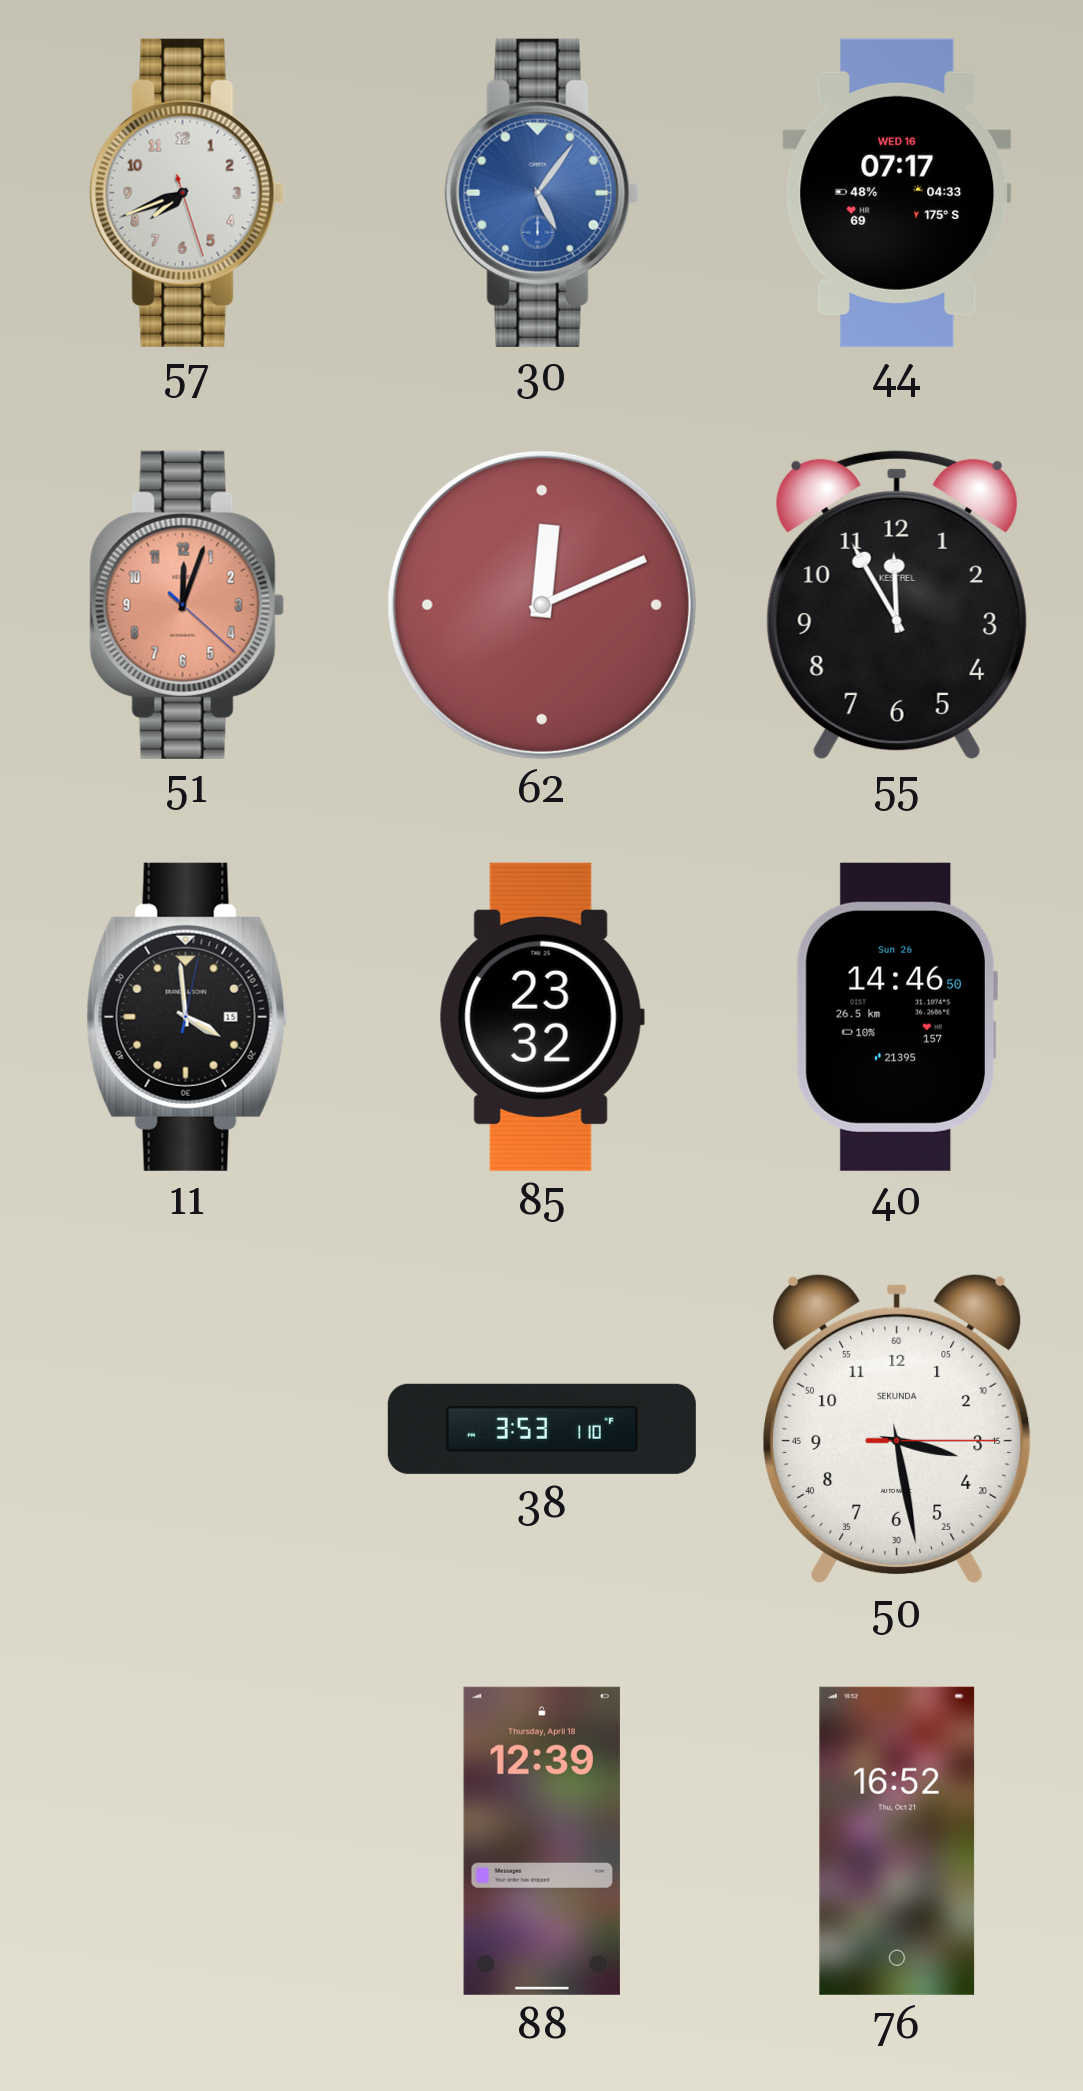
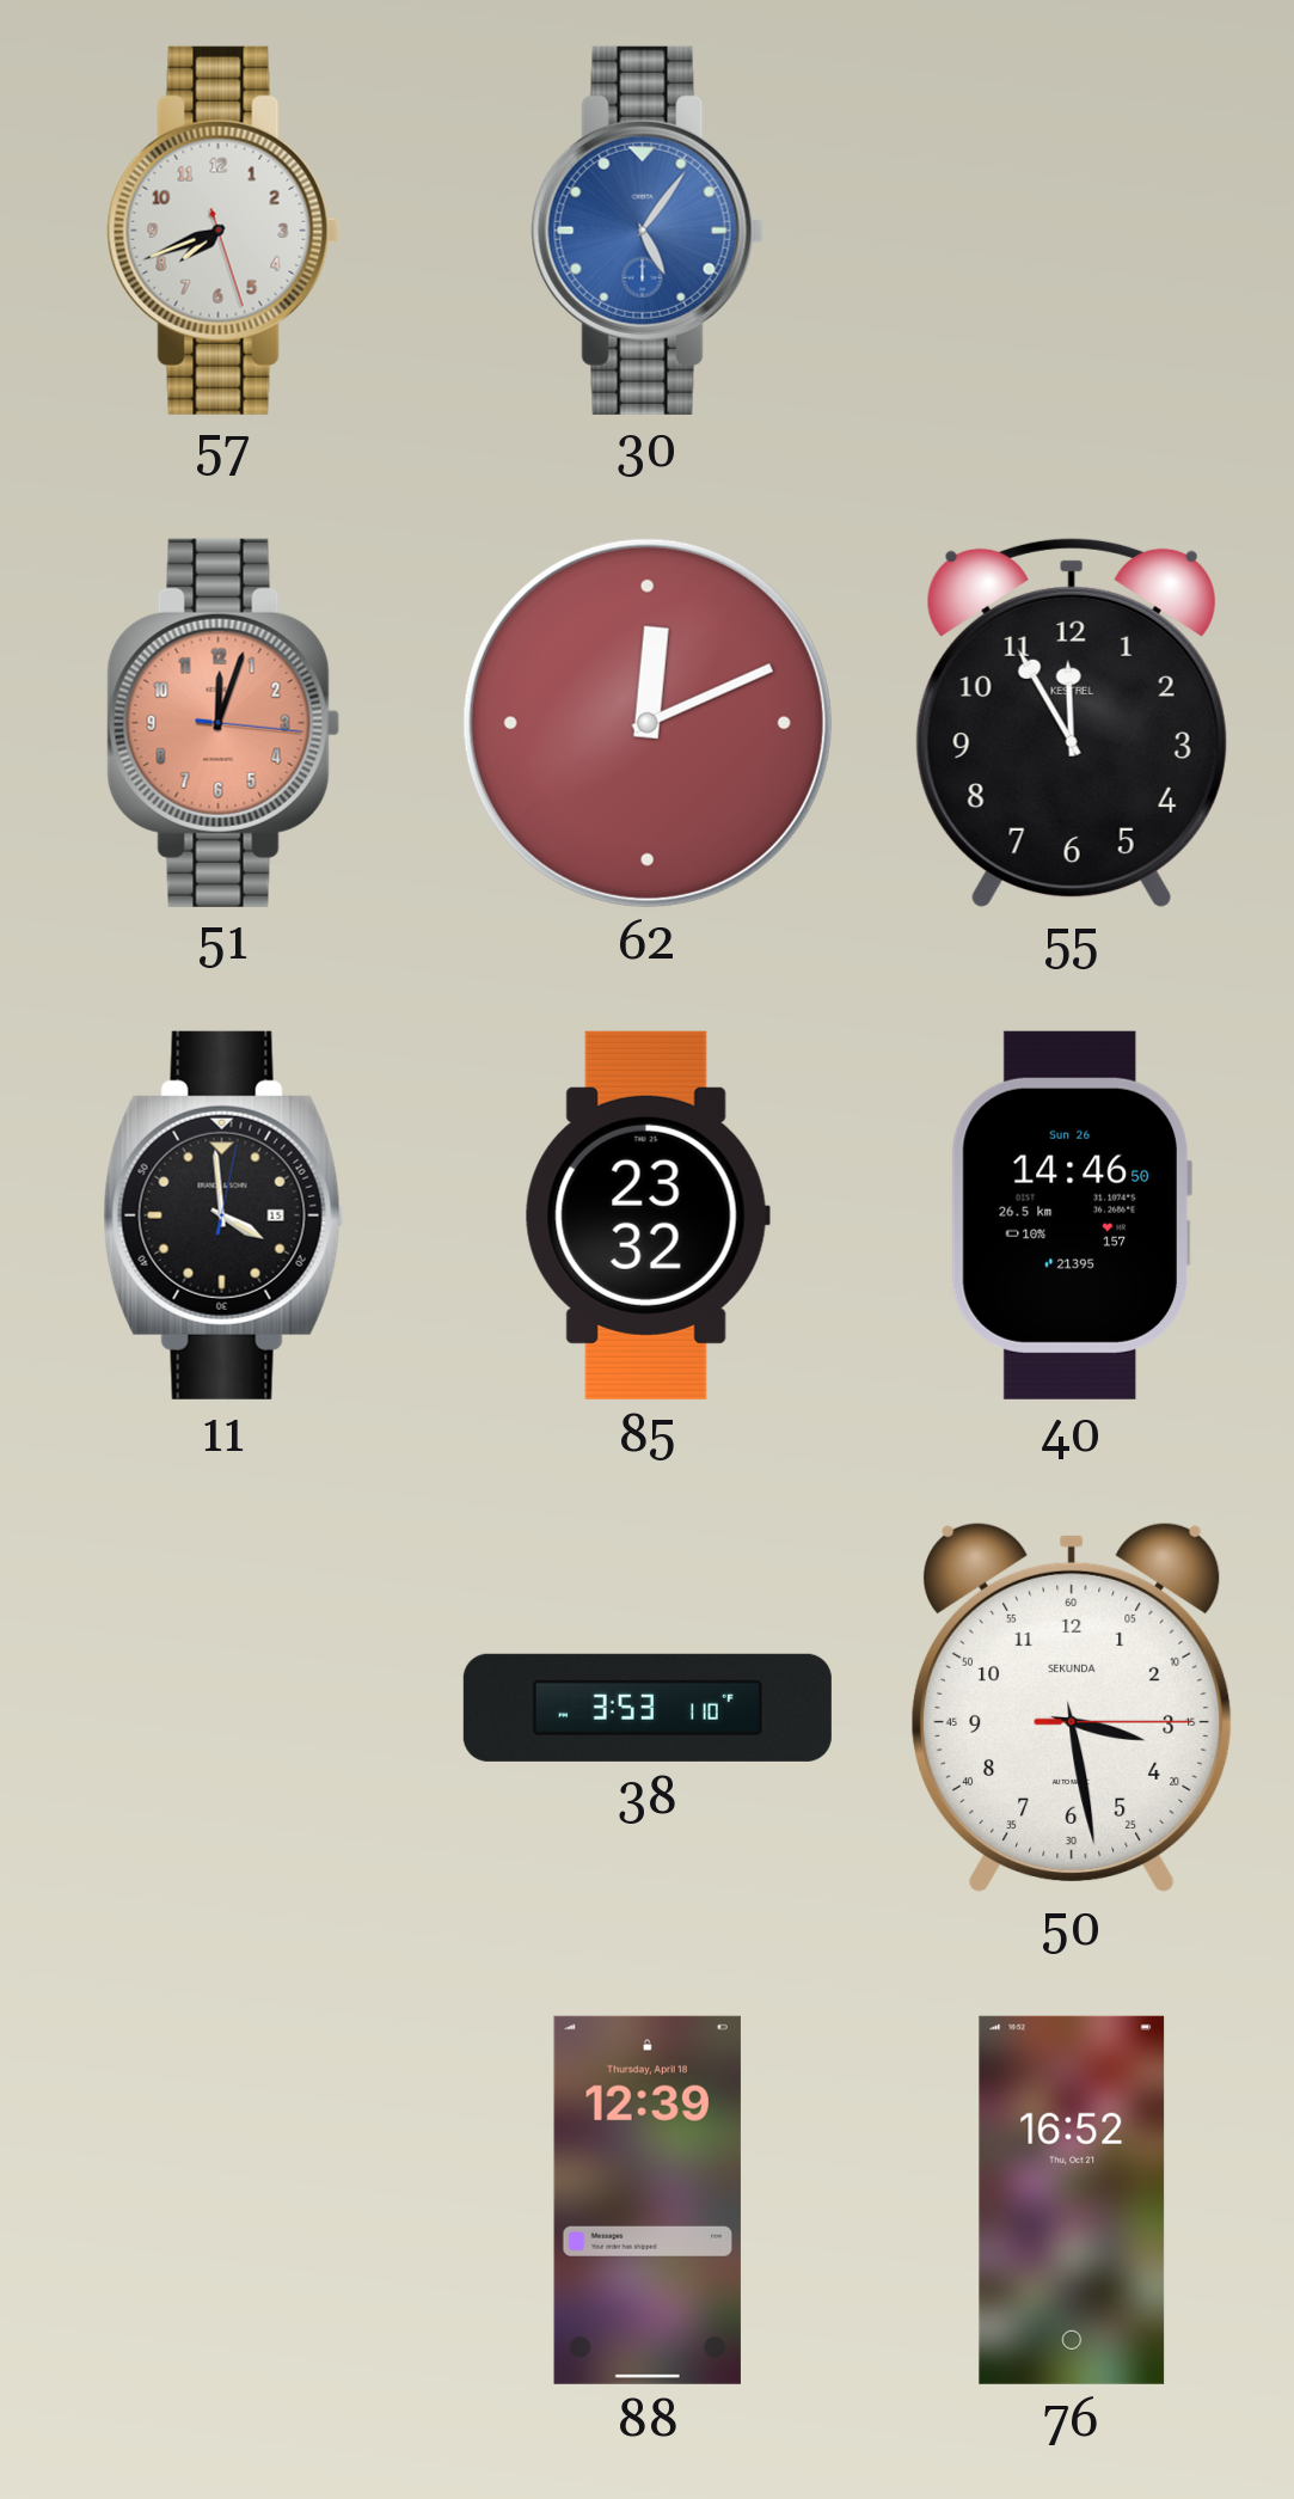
44: 07:17 -> none (897, 193)
51: 12:03:22 -> 12:03:16 (223, 723)
